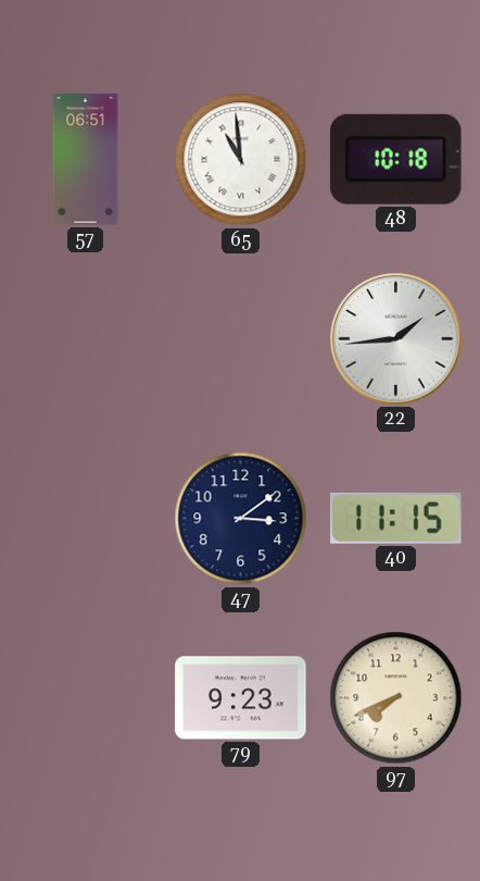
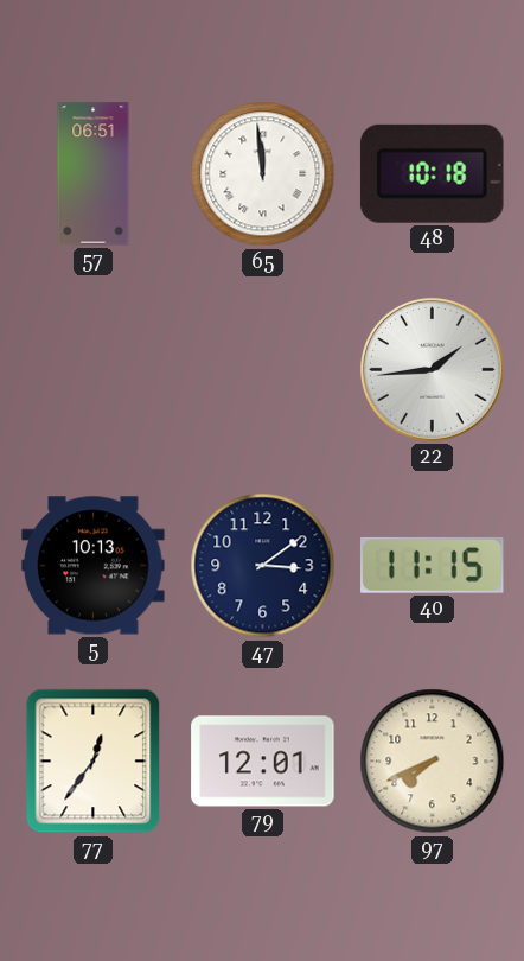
65: 10:59 -> 11:59 (263, 174)
5: none -> 10:13 (94, 566)
77: none -> 12:36 (94, 762)
79: 9:23 -> 12:01 (263, 762)
